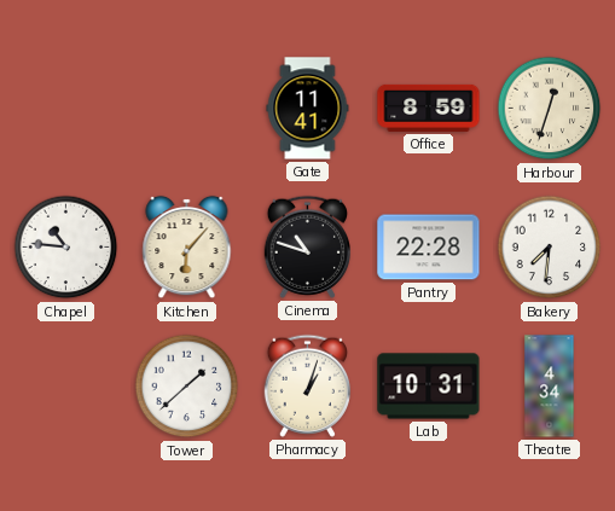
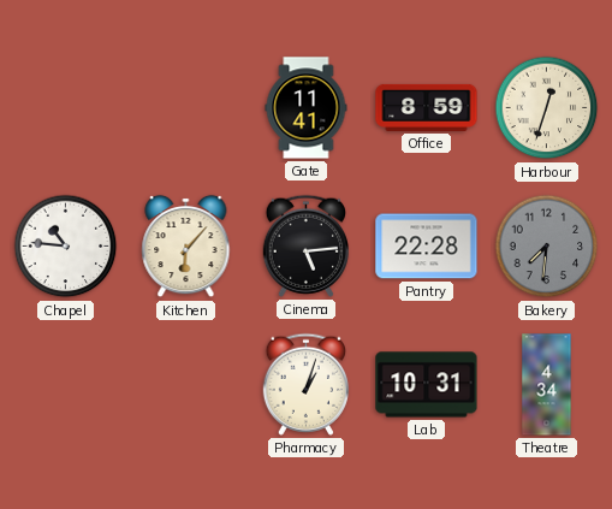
Cinema: 10:48 -> 5:14 (305, 245)
Bakery dial: white -> grey (547, 247)
Tower: 1:38 -> none (187, 387)
